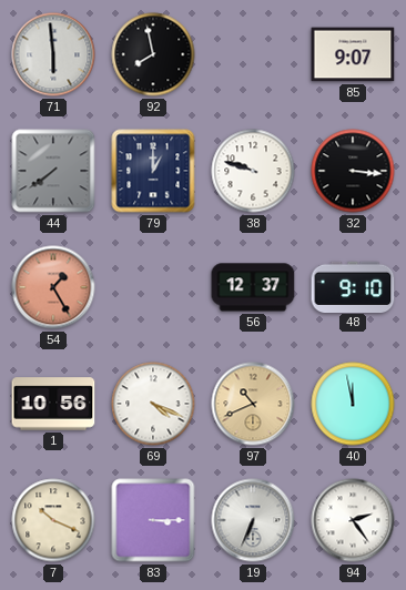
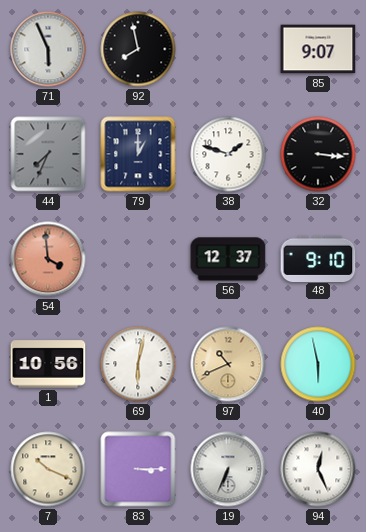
71: 5:59 -> 5:56 (48, 49)
44: 7:39 -> 7:34 (48, 154)
38: 9:48 -> 1:48 (228, 154)
54: 1:25 -> 3:59 (48, 259)
69: 4:19 -> 6:02 (138, 364)
40: 11:58 -> 5:58 (318, 364)
94: 2:24 -> 12:26 (318, 469)
